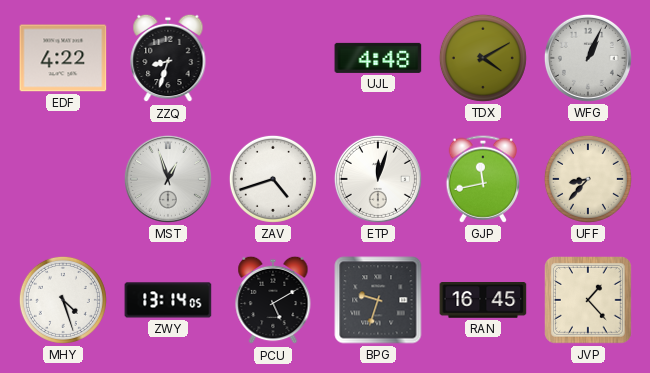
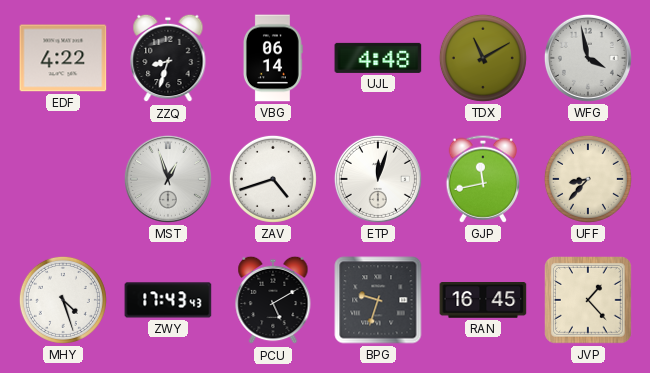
VBG: none -> 06:14 (273, 58)
TDX: 4:10 -> 11:10 (483, 58)
WFG: 1:04 -> 3:58 (588, 58)
ZWY: 13:14 -> 17:43 (168, 300)
